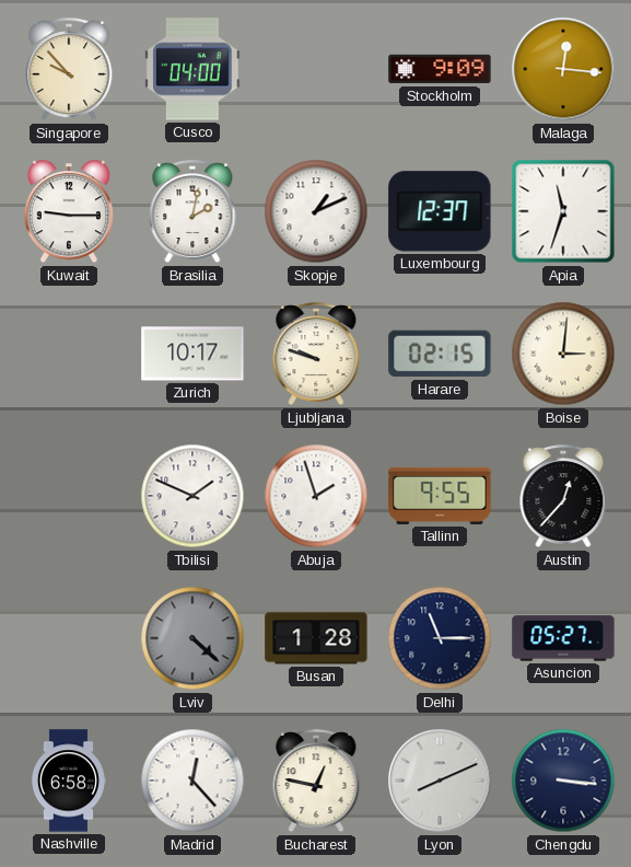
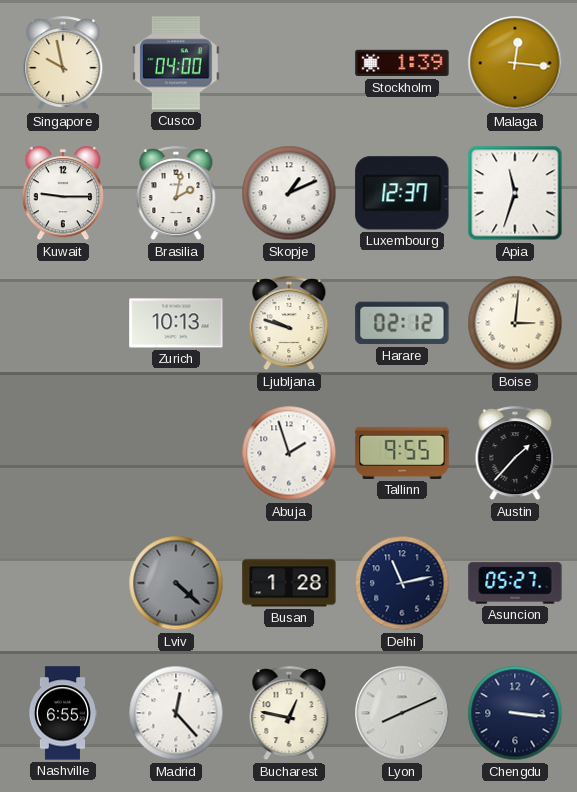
Singapore: 9:53 -> 9:58 (63, 64)
Stockholm: 9:09 -> 1:39 (402, 63)
Zurich: 10:17 -> 10:13 (176, 323)
Harare: 02:15 -> 02:12 (402, 323)
Tbilisi: 1:49 -> none (192, 496)
Austin: 12:37 -> 1:37 (515, 454)
Delhi: 11:15 -> 11:13 (402, 583)
Nashville: 6:58 -> 6:55 (62, 713)
